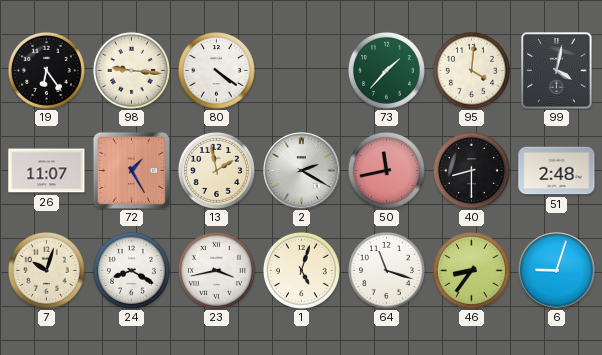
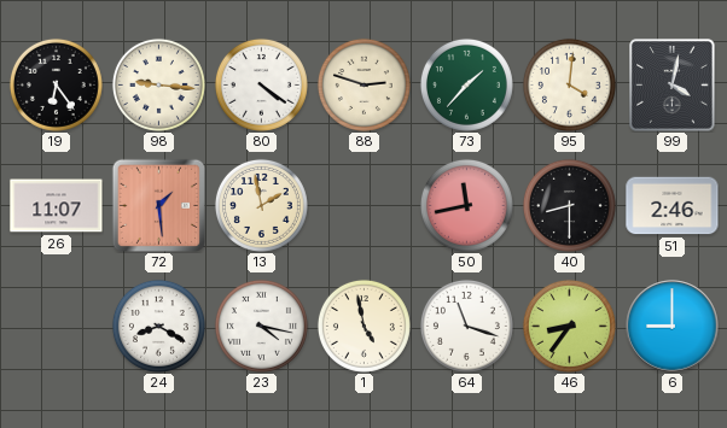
88: none -> 2:48 (363, 84)
72: 1:25 -> 1:29 (158, 205)
2: 2:20 -> none (302, 171)
51: 2:48 -> 2:46 (673, 206)
7: 10:03 -> none (46, 270)
23: 3:43 -> 4:17 (261, 326)
1: 5:03 -> 4:58 (363, 326)
6: 9:03 -> 9:00 (673, 327)
